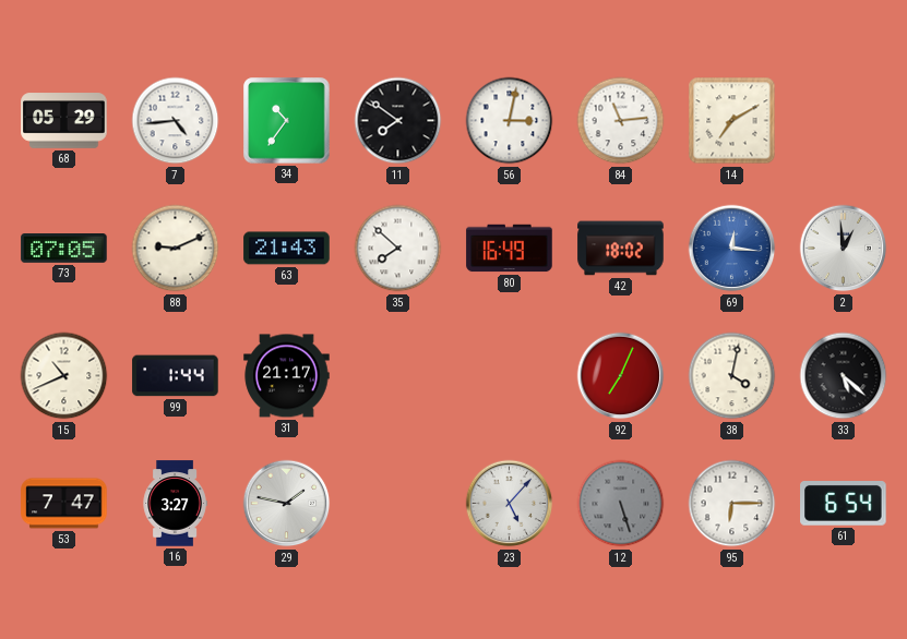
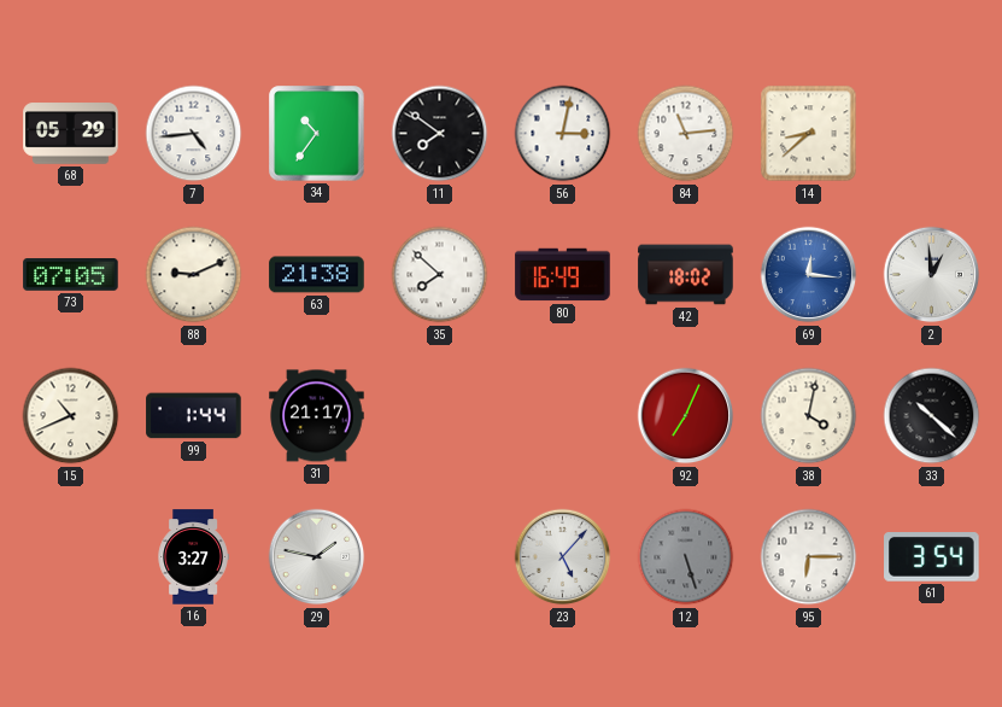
14: 7:10 -> 8:38 (809, 134)
63: 21:43 -> 21:38 (317, 275)
33: 5:22 -> 10:22 (932, 416)
53: 7:47 -> none (64, 504)
61: 6:54 -> 3:54 (932, 557)
